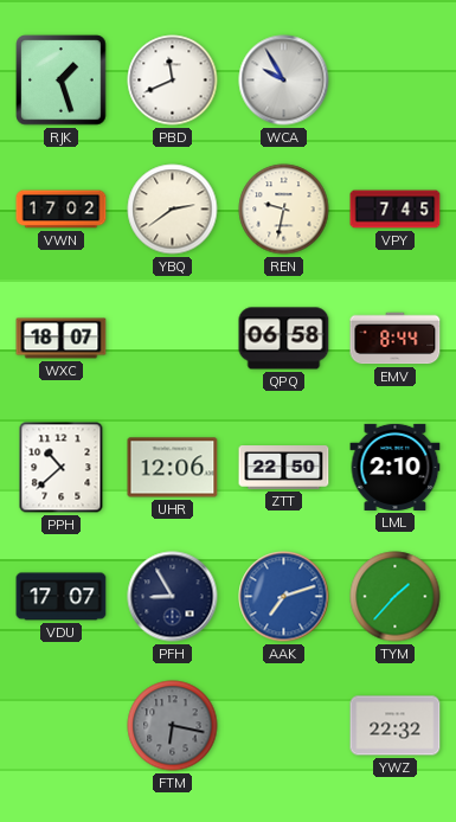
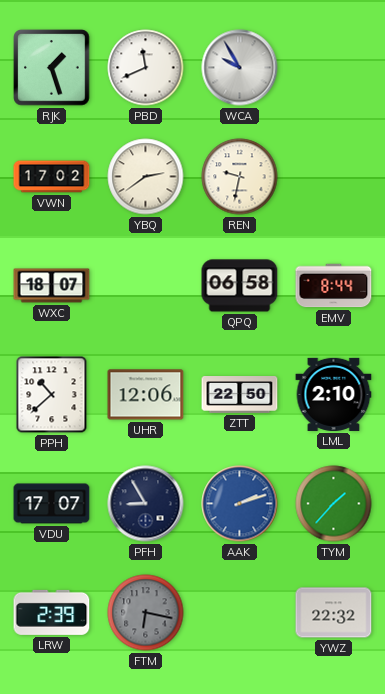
VPY: 7:45 -> none (396, 210)
AAK: 7:12 -> 2:12 (240, 504)
LRW: none -> 2:39 (52, 612)
